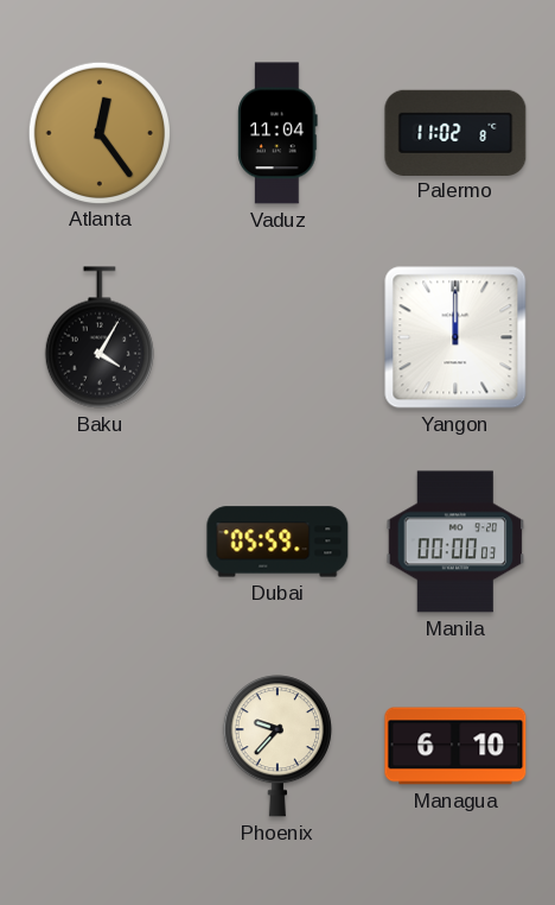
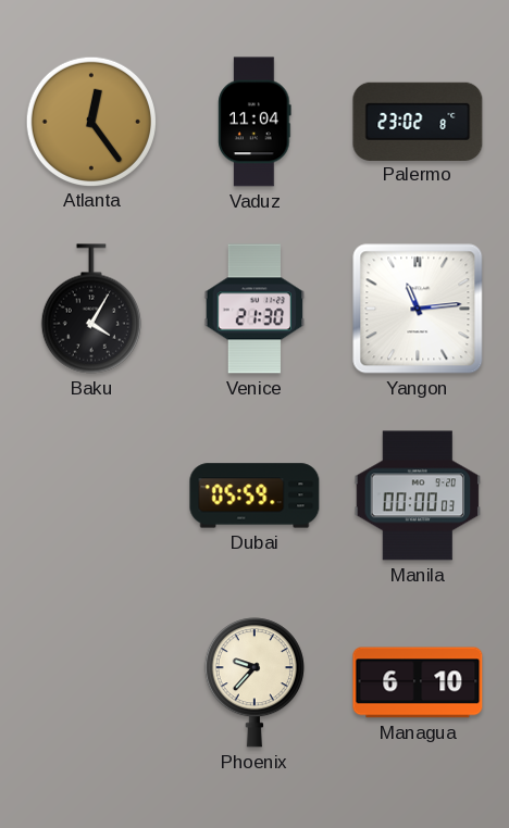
Palermo: 11:02 -> 23:02 (418, 121)
Venice: none -> 21:30 (254, 309)
Yangon: 12:00 -> 11:14 (418, 309)
